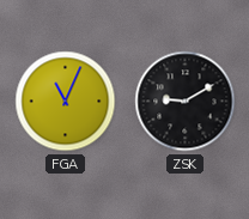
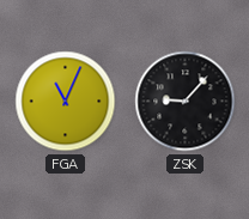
ZSK: 9:10 -> 9:07 (186, 102)
